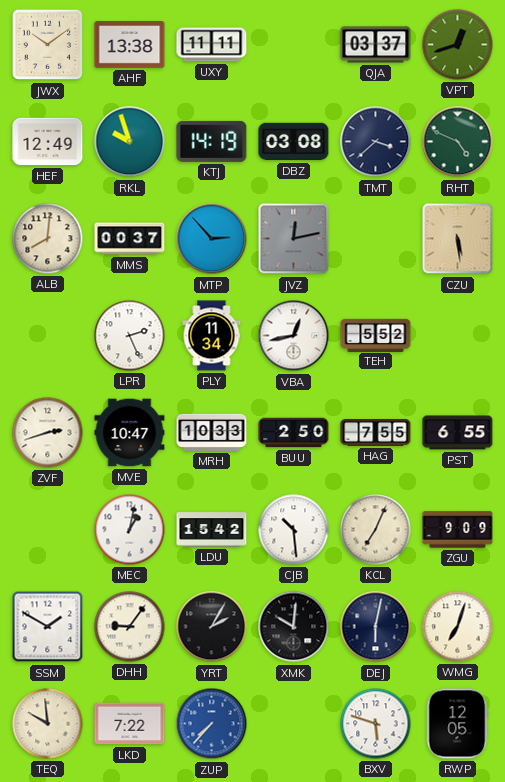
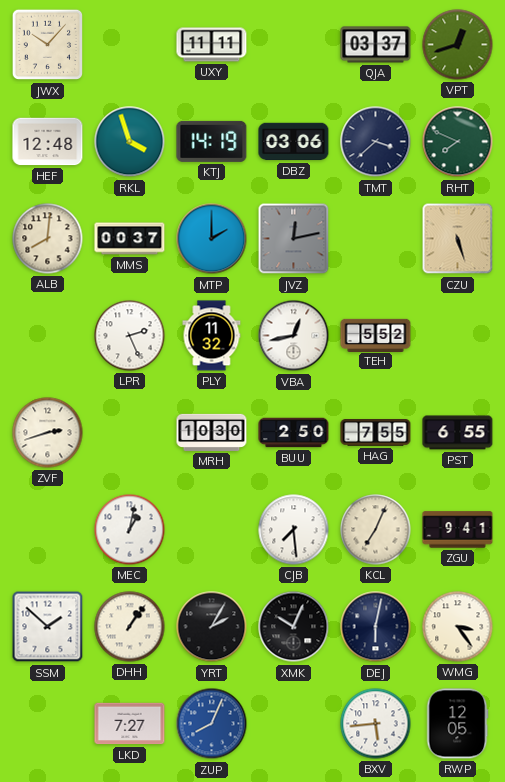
JWX: 10:09 -> 10:07 (48, 45)
AHF: 13:38 -> none (130, 45)
HEF: 12:49 -> 12:48 (48, 142)
RKL: 9:57 -> 3:57 (130, 142)
DBZ: 03:08 -> 03:06 (294, 142)
RHT: 4:49 -> 7:49 (458, 142)
MTP: 2:53 -> 2:00 (212, 239)
CZU: 5:29 -> 5:27 (458, 239)
PLY: 11:34 -> 11:32 (212, 336)
MVE: 10:47 -> none (130, 433)
MRH: 10:33 -> 10:30 (212, 432)
LDU: 15:42 -> none (212, 530)
CJB: 10:29 -> 7:29 (294, 530)
ZGU: 9:09 -> 9:41 (458, 530)
SSM: 1:50 -> 1:52 (48, 627)
DHH: 9:06 -> 1:06 (130, 627)
XMK: 10:01 -> 10:04 (294, 627)
WMG: 7:03 -> 3:24 (458, 627)
TEQ: 9:59 -> none (48, 724)
LKD: 7:22 -> 7:27 (130, 724)
ZUP: 7:37 -> 8:04 (212, 724)
BXV: 5:48 -> 5:44 (376, 724)
